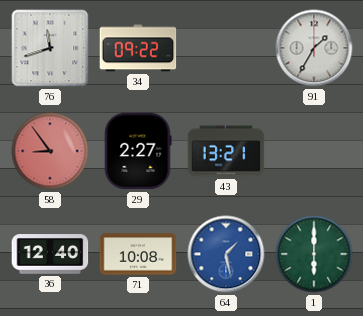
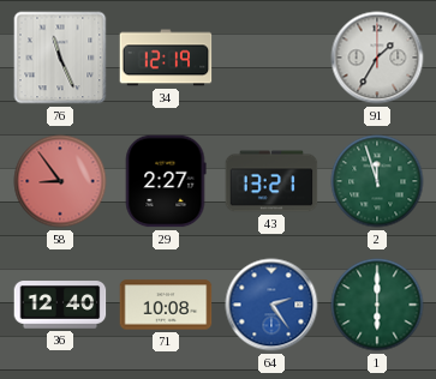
76: 11:42 -> 11:26 (60, 58)
34: 09:22 -> 12:19 (166, 58)
2: none -> 11:57 (377, 181)
64: 1:28 -> 2:24 (271, 305)
